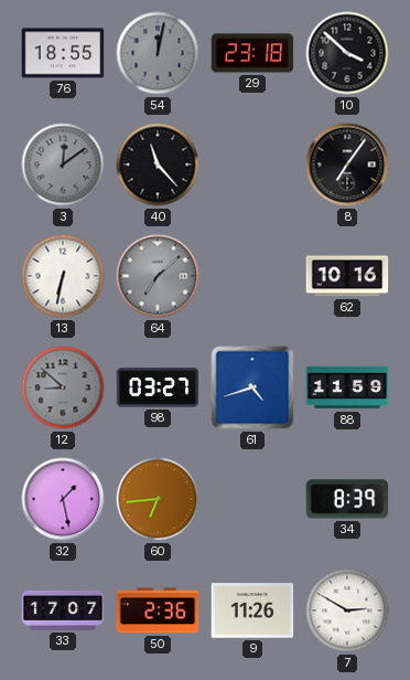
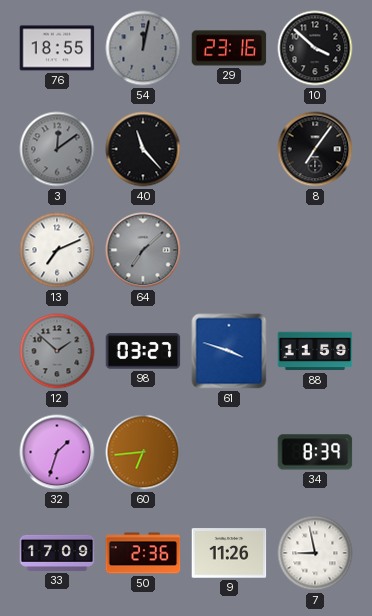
29: 23:18 -> 23:16 (229, 48)
13: 6:32 -> 7:11 (57, 250)
62: 10:16 -> none (347, 276)
12: 8:52 -> 1:52 (57, 351)
61: 4:42 -> 3:48 (229, 351)
32: 1:28 -> 1:33 (57, 452)
33: 17:07 -> 17:09 (57, 553)
7: 2:50 -> 8:58 (315, 553)
